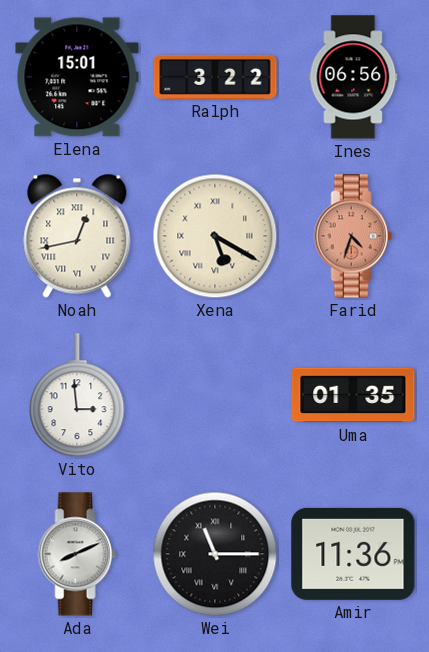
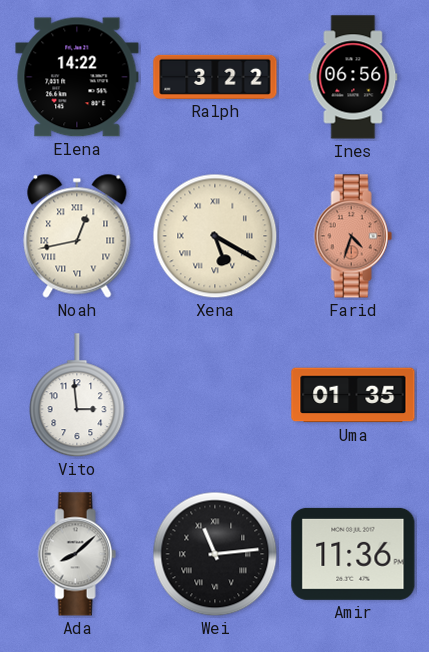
Elena: 15:01 -> 14:22 (77, 77)
Ada: 8:11 -> 8:08 (77, 554)
Wei: 11:15 -> 11:14 (215, 554)
